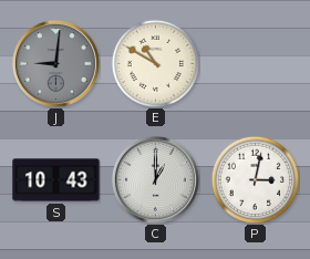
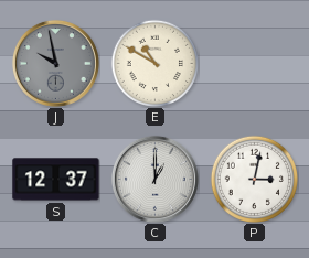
J: 9:01 -> 9:58 (55, 63)
S: 10:43 -> 12:37 (56, 180)
